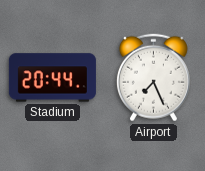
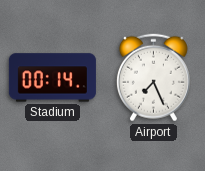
Stadium: 20:44 -> 00:14 (52, 78)
